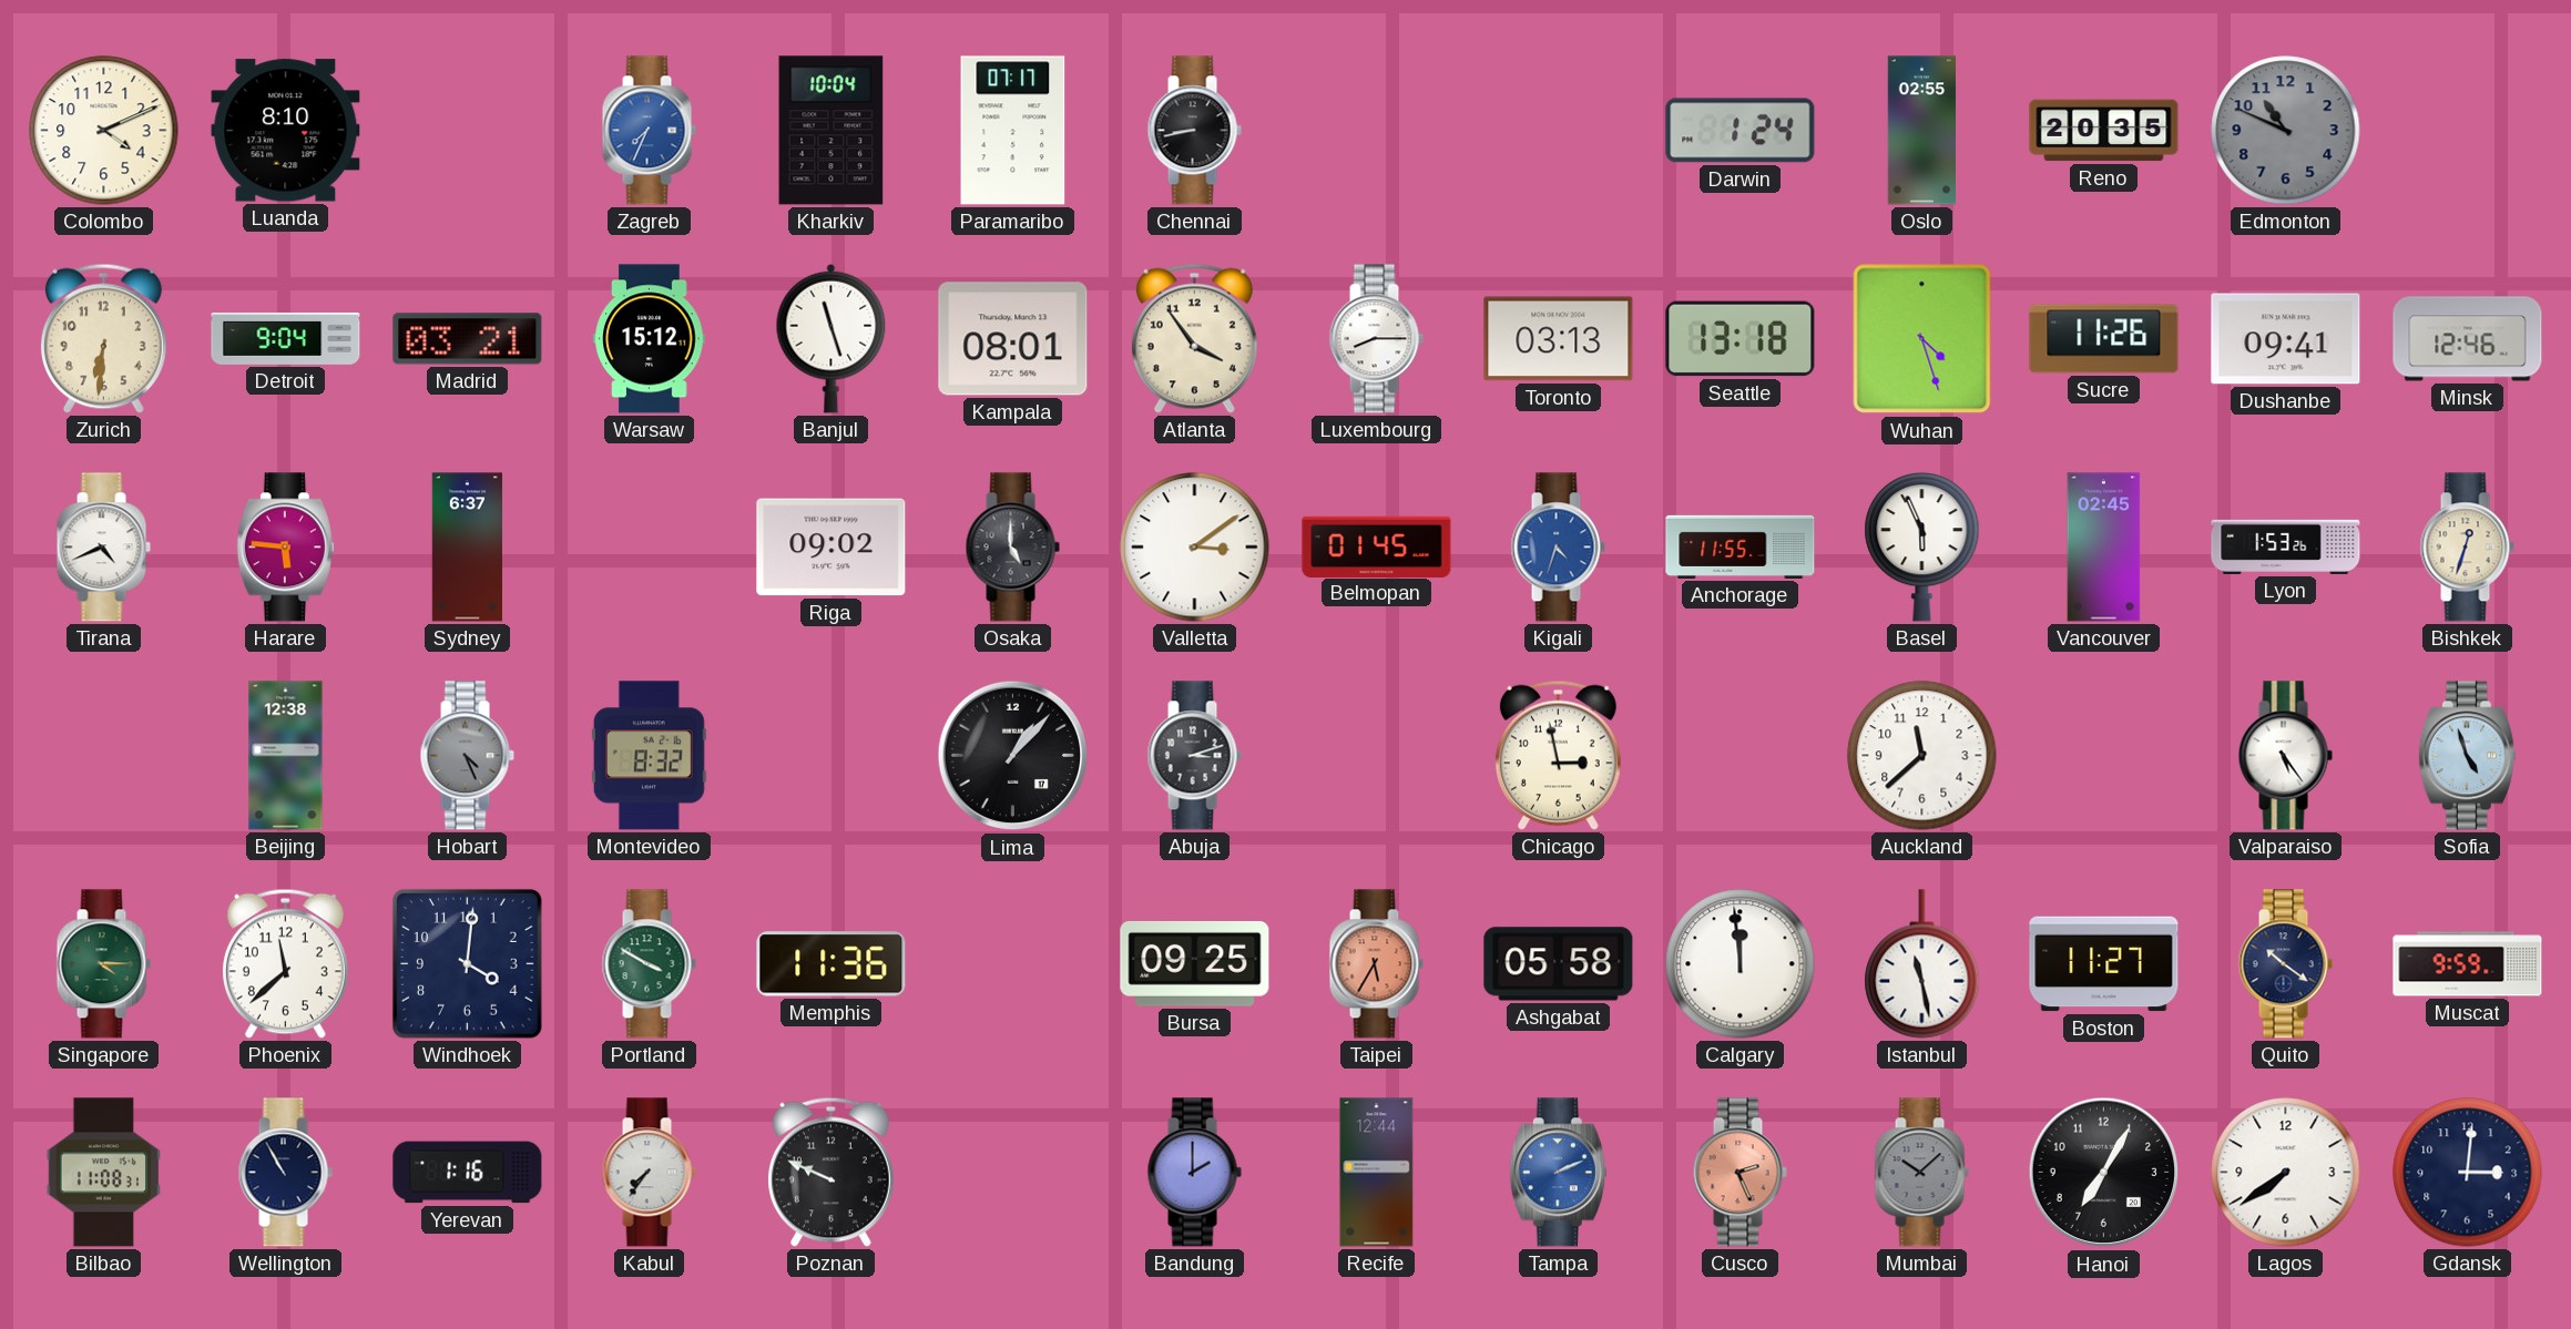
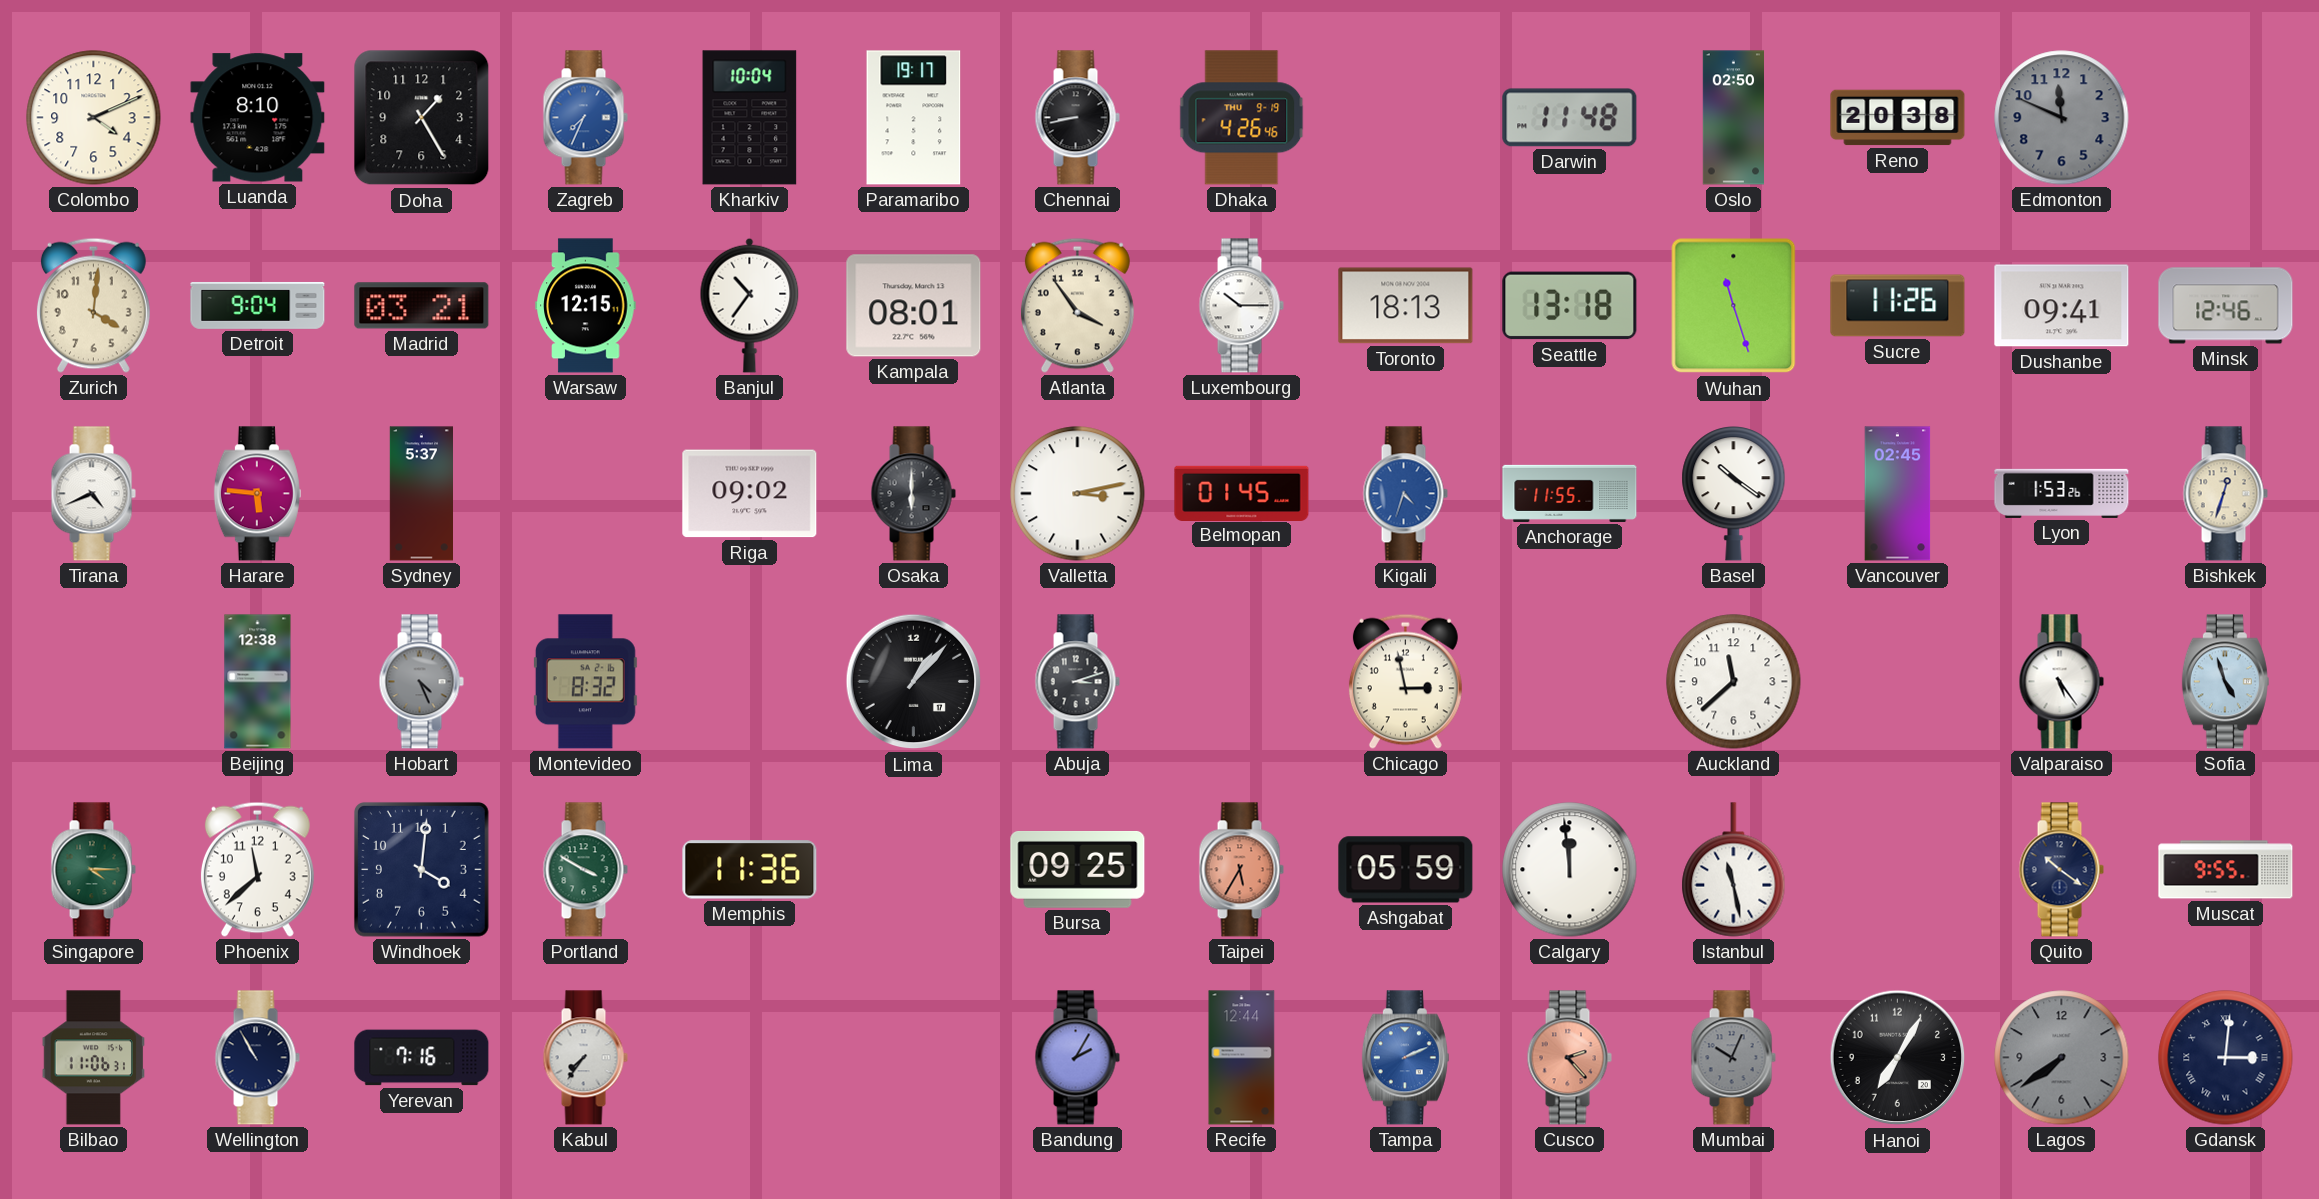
Doha: none -> 1:25 (422, 118)
Paramaribo: 07:17 -> 19:17 (914, 118)
Dhaka: none -> 4:26 (1242, 118)
Darwin: 1:24 -> 11:48 (1570, 118)
Oslo: 02:55 -> 02:50 (1733, 118)
Reno: 20:35 -> 20:38 (1898, 118)
Edmonton: 10:49 -> 11:49 (2062, 118)
Zurich: 6:31 -> 4:01 (93, 305)
Warsaw: 15:12 -> 12:15 (586, 306)
Banjul: 11:27 -> 10:36 (750, 305)
Luxembourg: 8:15 -> 10:15 (1241, 306)
Toronto: 03:13 -> 18:13 (1406, 306)
Wuhan: 4:27 -> 11:27 (1734, 306)
Sydney: 6:37 -> 5:37 (421, 494)
Osaka: 5:00 -> 6:00 (913, 494)
Valletta: 3:09 -> 3:13 (1078, 494)
Basel: 5:56 -> 10:21 (1734, 494)
Ashgabat: 05:58 -> 05:59 (1406, 870)
Boston: 11:27 -> none (2104, 964)
Muscat: 9:59 -> 9:55 (2226, 870)
Bilbao: 11:08 -> 11:06 (93, 1058)
Yerevan: 1:16 -> 7:16 (422, 1058)
Poznan: 9:49 -> none (830, 1172)
Bandung: 2:00 -> 2:05 (1077, 1058)
Cusco: 2:26 -> 2:23 (1569, 1058)
Mumbai: 10:08 -> 10:04 (1733, 1058)
Lagos dial: white -> grey (2062, 1058)
Gdansk numerals: Arabic -> Roman (2226, 1058)
